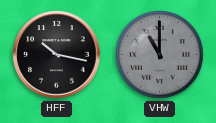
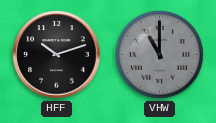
HFF: 10:17 -> 10:12 (57, 55)
